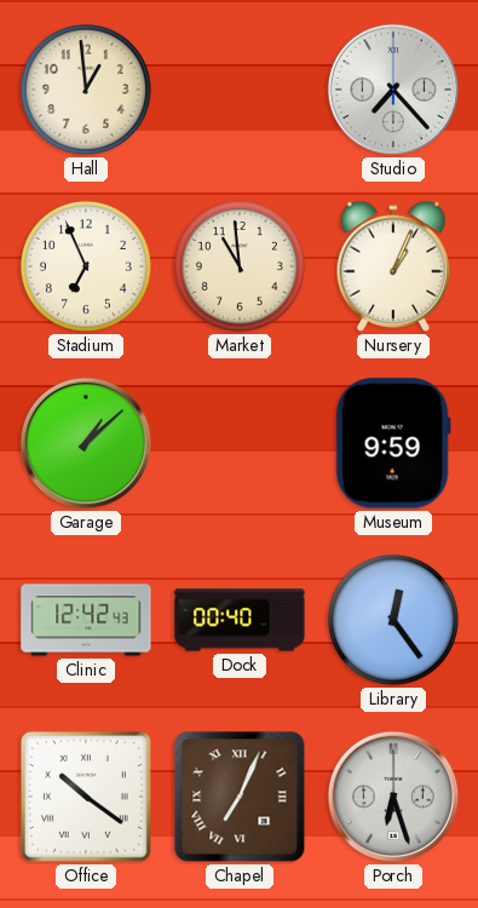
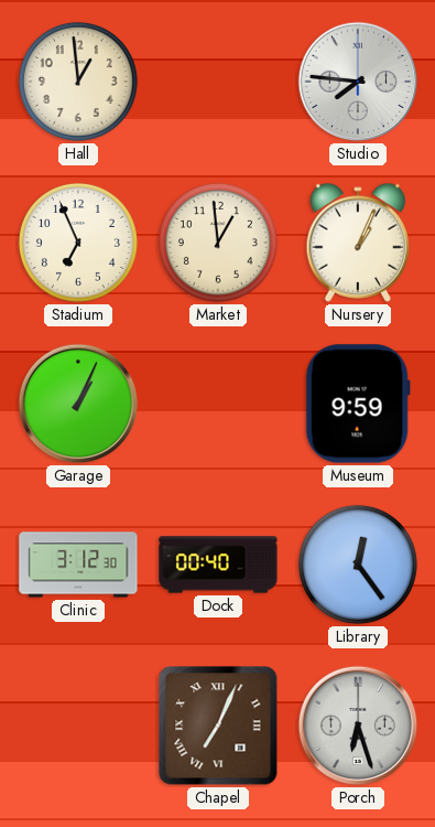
Studio: 7:23 -> 7:46 (358, 82)
Market: 10:59 -> 12:59 (218, 243)
Garage: 1:08 -> 1:04 (78, 404)
Clinic: 12:42 -> 3:12 (78, 565)
Office: 10:21 -> none (86, 797)
